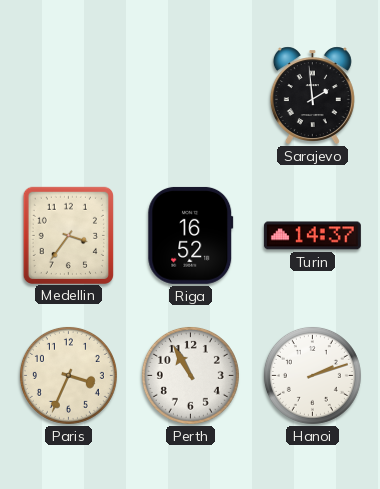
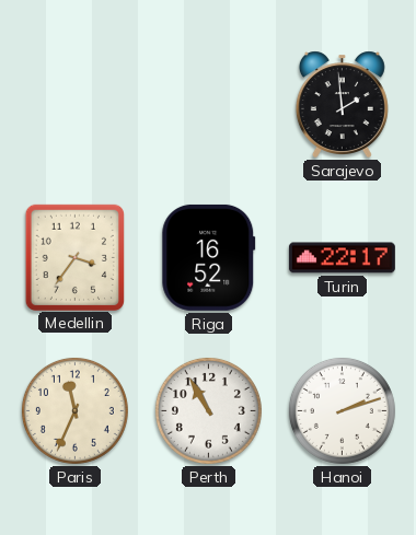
Turin: 14:37 -> 22:17 (342, 258)
Paris: 3:34 -> 11:34 (74, 410)
